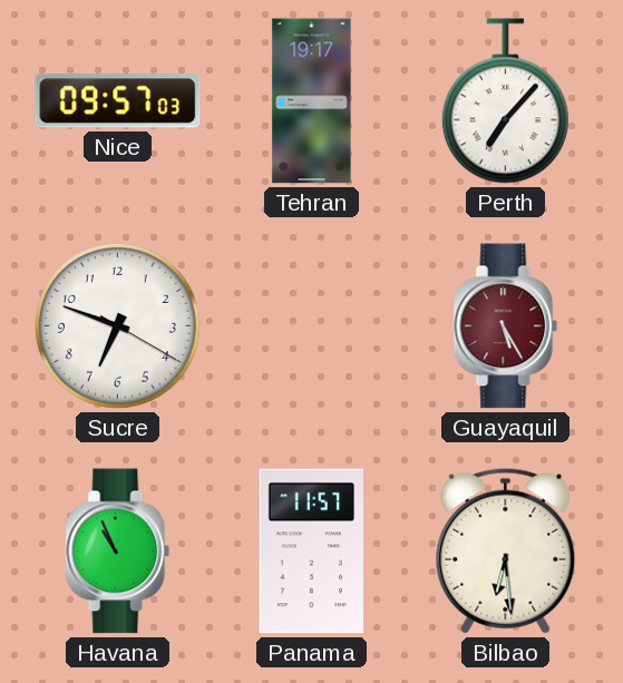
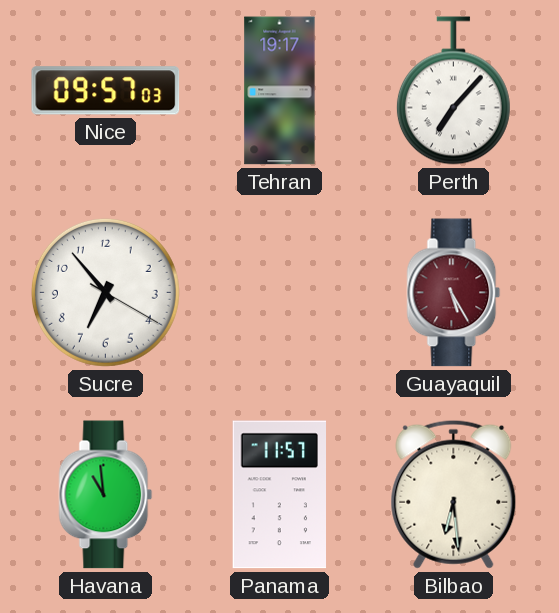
Sucre: 6:48 -> 6:53 (105, 292)
Havana: 10:56 -> 10:59 (106, 495)
